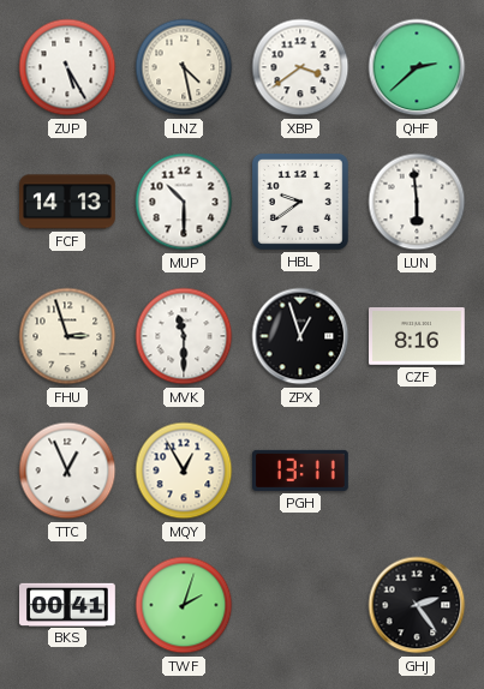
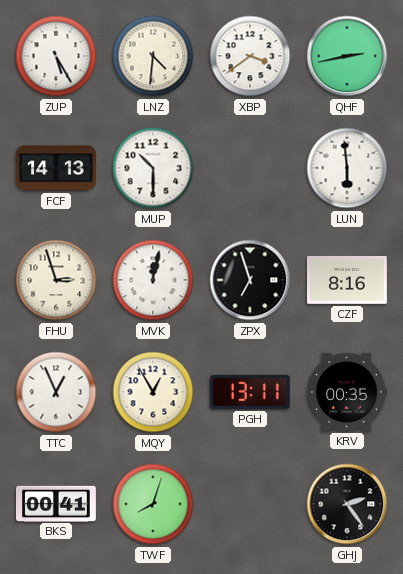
LNZ: 4:28 -> 4:31 (153, 56)
QHF: 2:38 -> 2:43 (347, 56)
HBL: 9:39 -> none (300, 202)
MVK: 11:30 -> 12:02 (153, 280)
ZPX: 12:57 -> 6:57 (250, 280)
KRV: none -> 00:35 (347, 392)
TWF: 2:03 -> 8:03 (153, 504)
